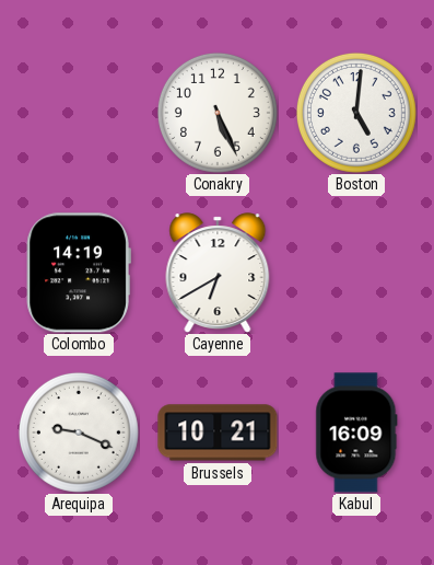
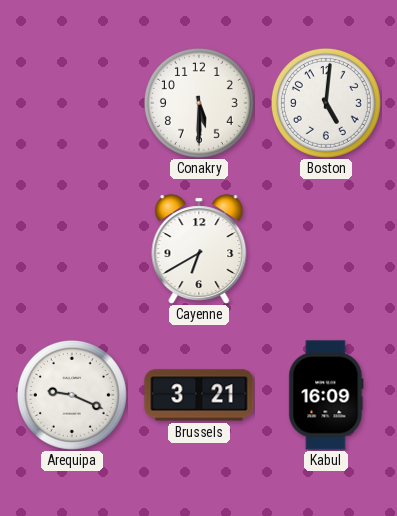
Conakry: 5:26 -> 5:30 (199, 103)
Colombo: 14:19 -> none (79, 273)
Brussels: 10:21 -> 3:21 (199, 395)
